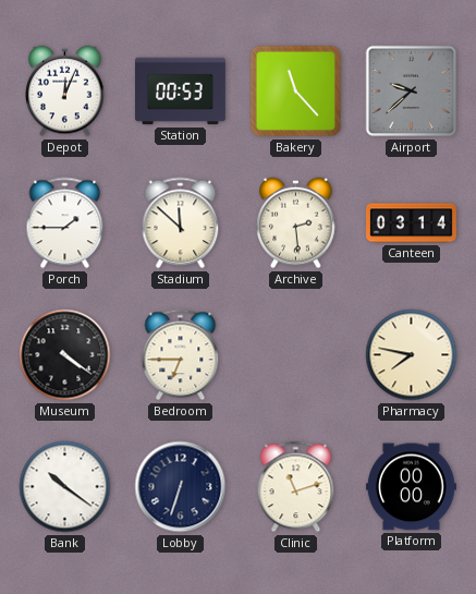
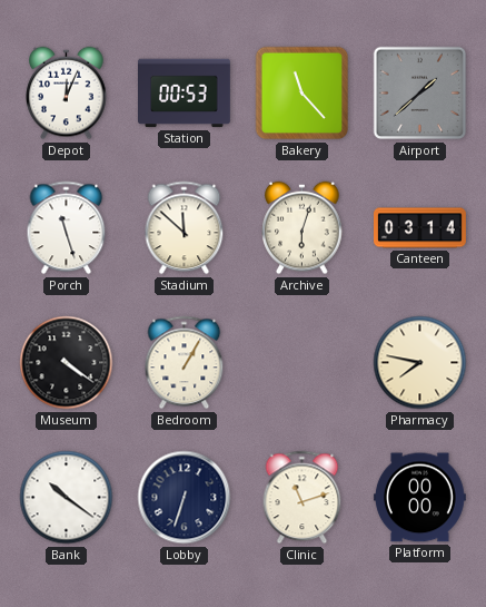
Airport: 9:38 -> 1:38 (420, 94)
Porch: 1:45 -> 11:27 (67, 228)
Archive: 2:29 -> 6:03 (302, 228)
Bedroom: 6:45 -> 1:05 (185, 363)
